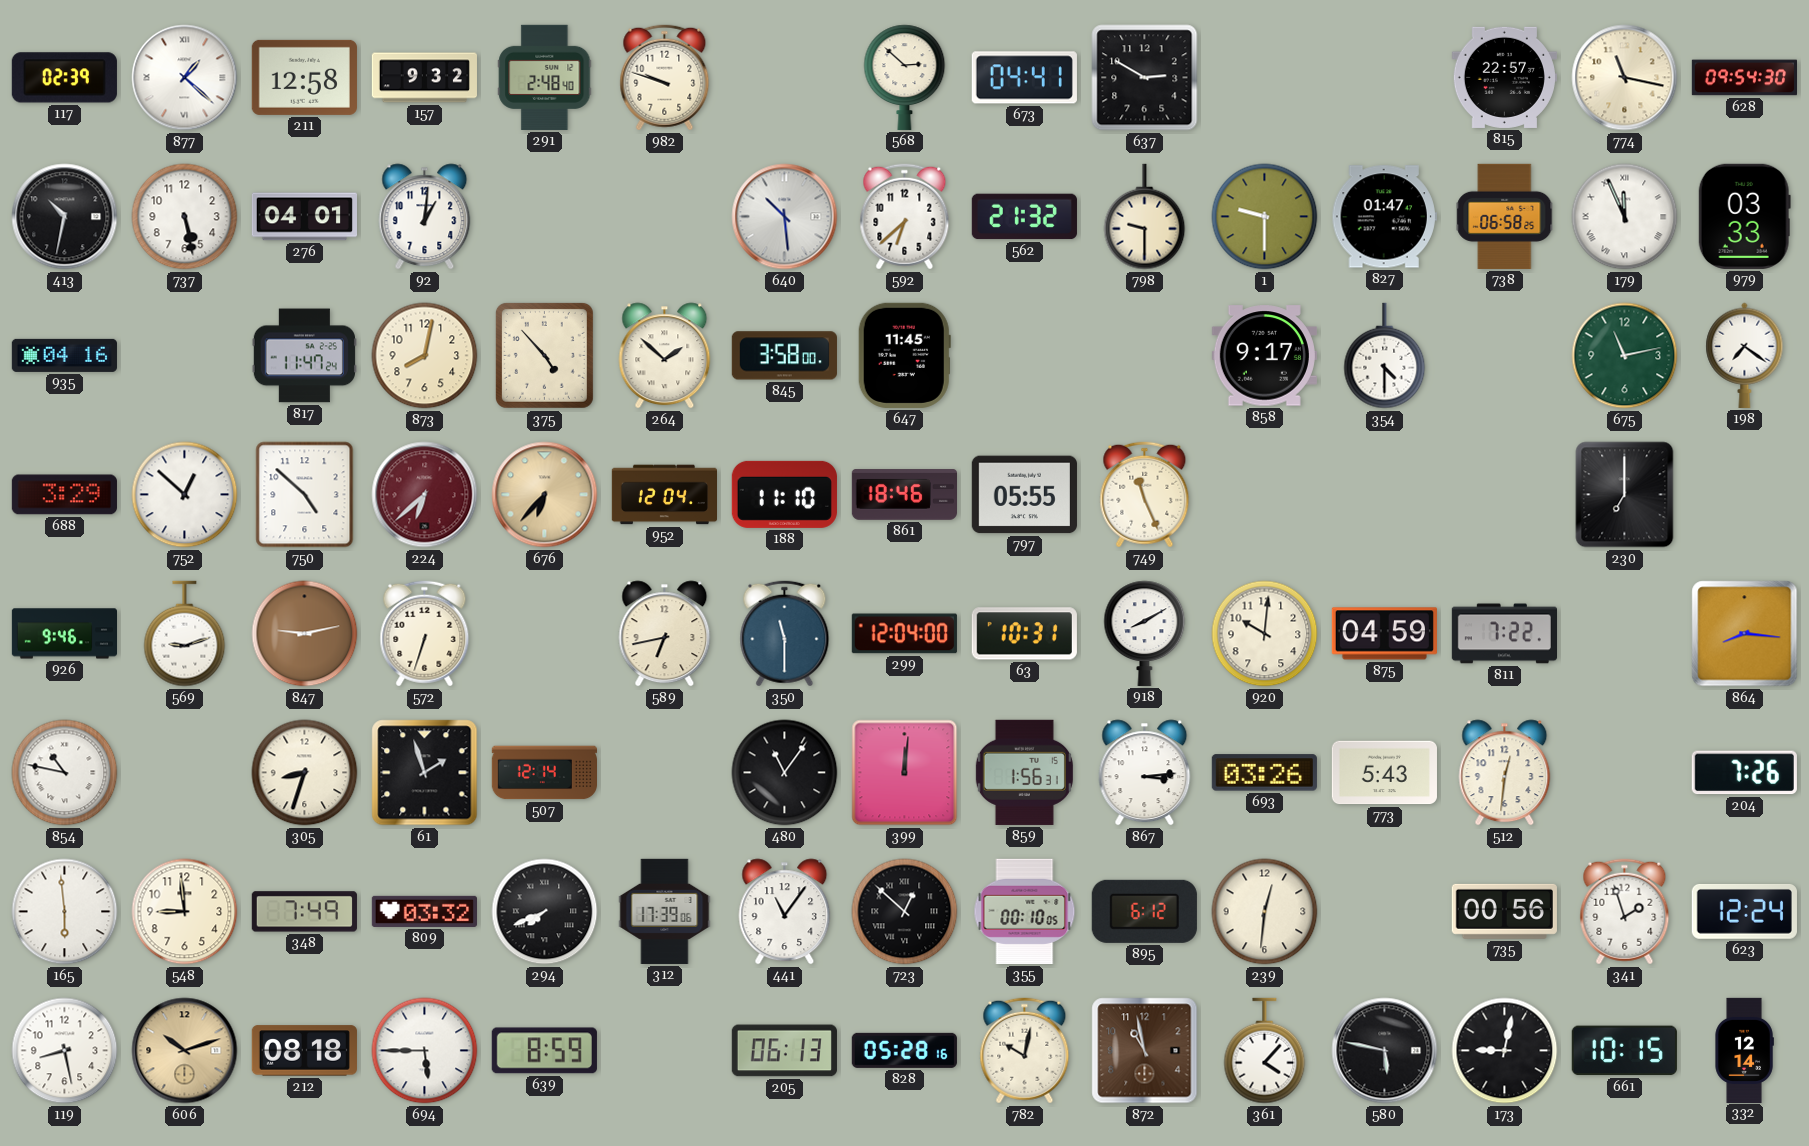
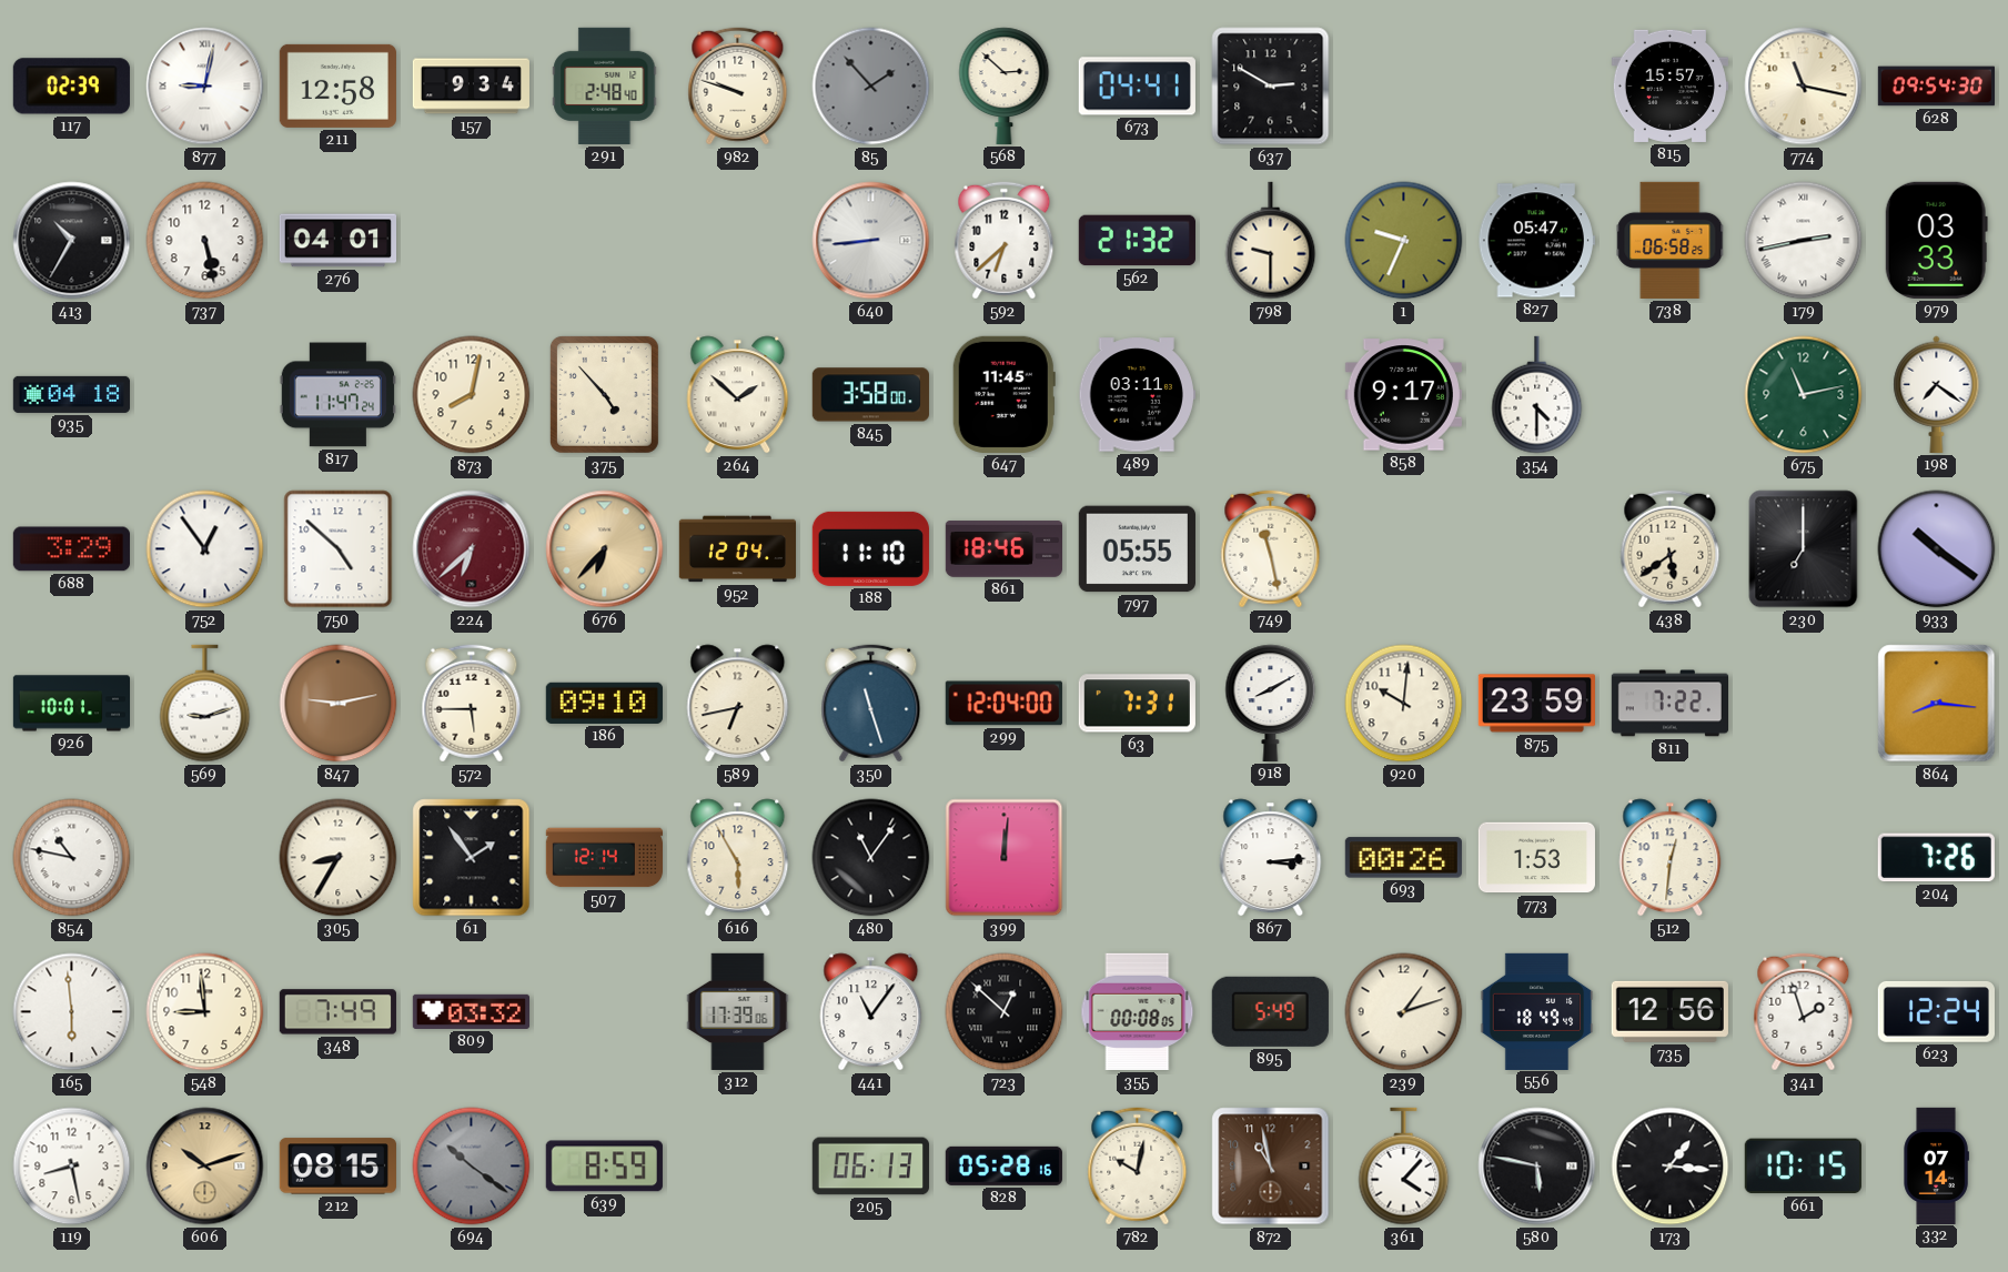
877: 1:22 -> 9:02 (205, 87)
157: 9:32 -> 9:34 (471, 87)
85: none -> 1:53 (871, 87)
815: 22:57 -> 15:57 (1669, 85)
413: 10:32 -> 10:35 (72, 241)
92: 1:01 -> none (425, 217)
640: 10:29 -> 8:44 (871, 241)
1: 9:30 -> 9:34 (1404, 241)
827: 01:47 -> 05:47 (1536, 241)
179: 11:56 -> 2:43 (1804, 241)
935: 04:16 -> 04:18 (71, 394)
489: none -> 03:11 (1137, 395)
752: 12:52 -> 12:54 (205, 549)
749: 11:26 -> 11:28 (1271, 549)
438: none -> 5:39 (1671, 549)
933: none -> 10:21 (1937, 549)
926: 9:46 -> 10:01 (71, 704)
572: 6:33 -> 5:45 (472, 704)
186: none -> 09:10 (604, 703)
350: 11:30 -> 11:27 (871, 704)
63: 10:31 -> 7:31 (1137, 704)
875: 04:59 -> 23:59 (1536, 704)
305: 8:33 -> 8:35 (339, 858)
61: 1:57 -> 1:54 (472, 858)
616: none -> 5:55 (738, 858)
859: 1:56 -> none (1024, 772)
693: 03:26 -> 00:26 (1403, 858)
773: 5:43 -> 1:53 (1536, 858)
294: 7:41 -> none (545, 912)
355: 00:10 -> 00:08 (1138, 1011)
895: 6:12 -> 5:49 (1270, 1011)
239: 12:31 -> 1:12 (1404, 1012)
556: none -> 18:49 (1537, 1011)
735: 00:56 -> 12:56 (1669, 1011)
212: 08:18 -> 08:15 (337, 1167)
694: 5:45 -> 10:21 (472, 1167)
694 dial: white -> grey (472, 1167)
173: 9:02 -> 1:16 (1671, 1167)
332: 12:14 -> 07:14 (1936, 1165)
